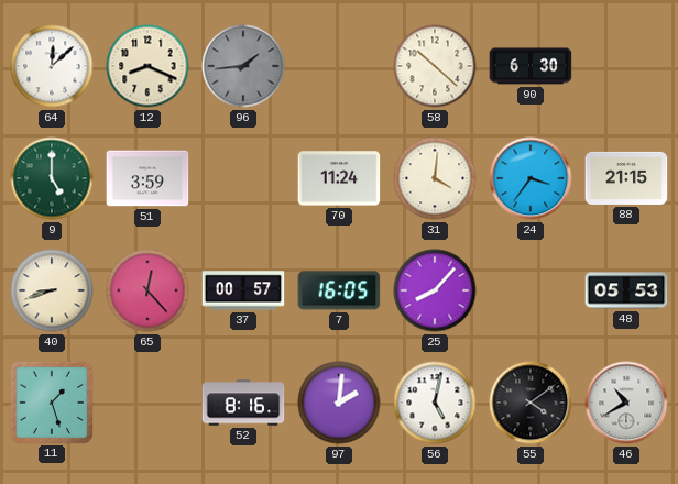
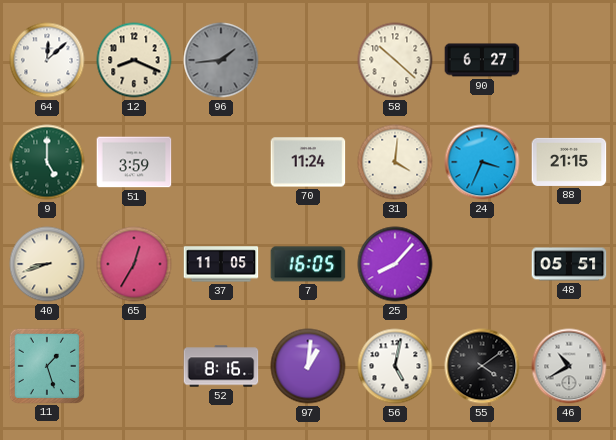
90: 6:30 -> 6:27 (482, 60)
24: 3:36 -> 3:34 (482, 162)
65: 12:23 -> 12:35 (134, 264)
37: 00:57 -> 11:05 (221, 264)
48: 05:53 -> 05:51 (569, 264)
97: 2:01 -> 1:01 (308, 366)
